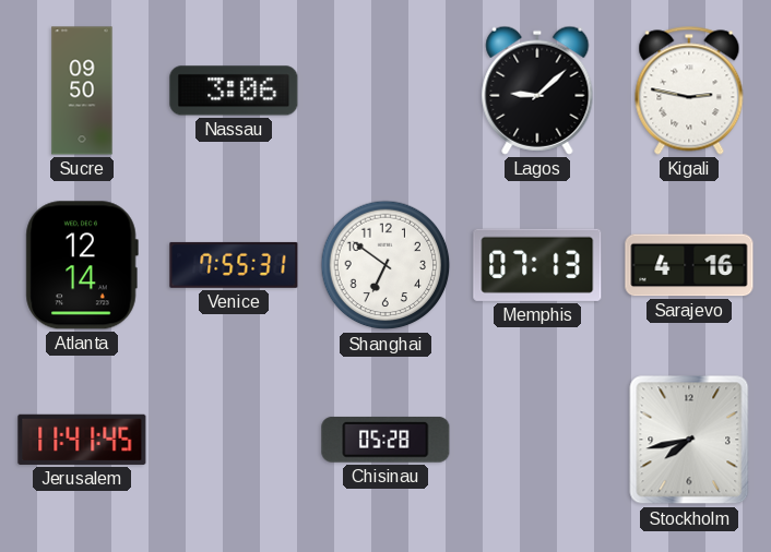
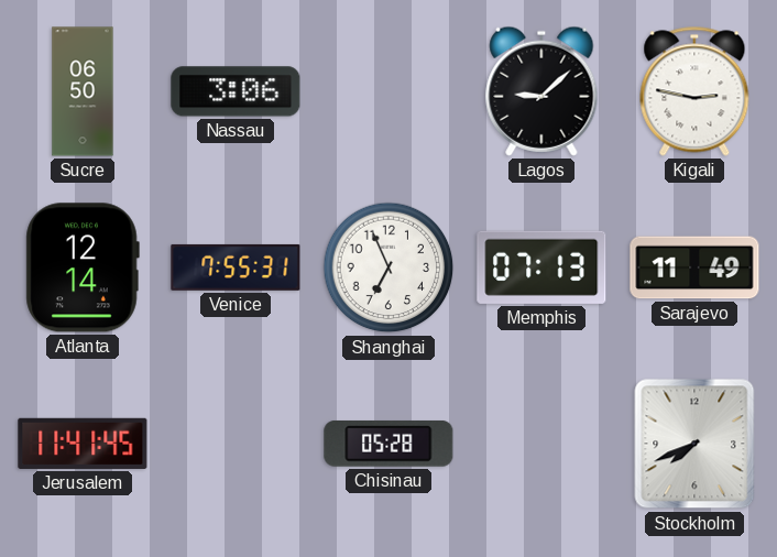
Sucre: 09:50 -> 06:50 (83, 91)
Shanghai: 6:51 -> 6:56 (388, 267)
Sarajevo: 4:16 -> 11:49 (694, 267)
Stockholm: 7:43 -> 7:41 (694, 444)
